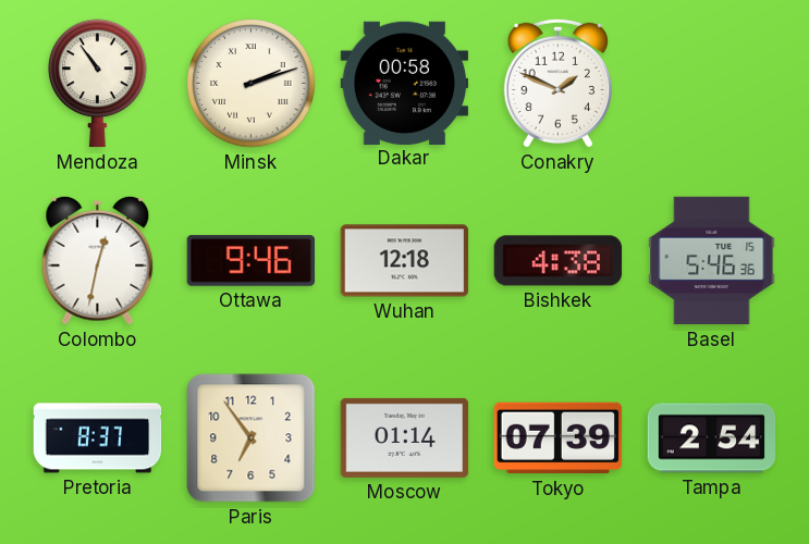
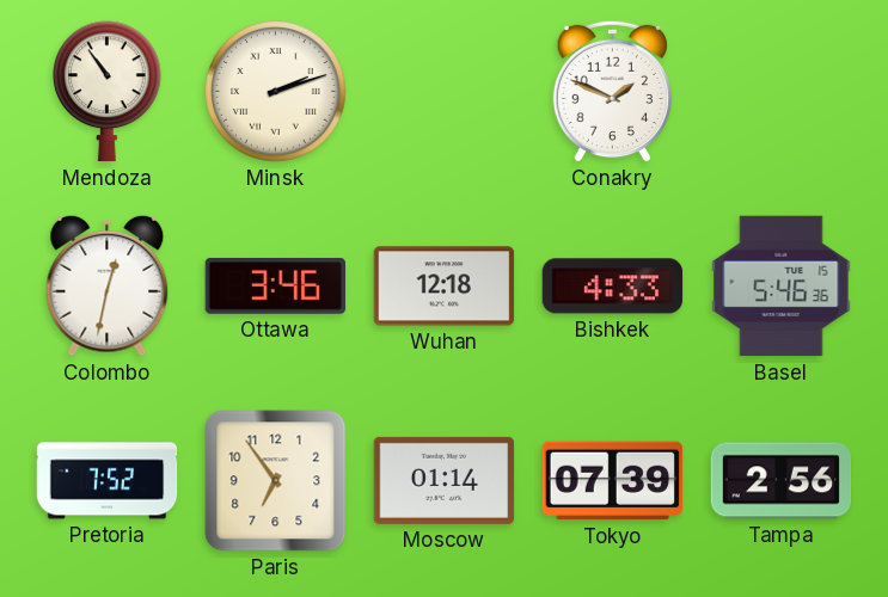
Dakar: 00:58 -> none (405, 83)
Ottawa: 9:46 -> 3:46 (275, 287)
Bishkek: 4:38 -> 4:33 (613, 287)
Pretoria: 8:37 -> 7:52 (108, 481)
Tampa: 2:54 -> 2:56 (782, 481)
